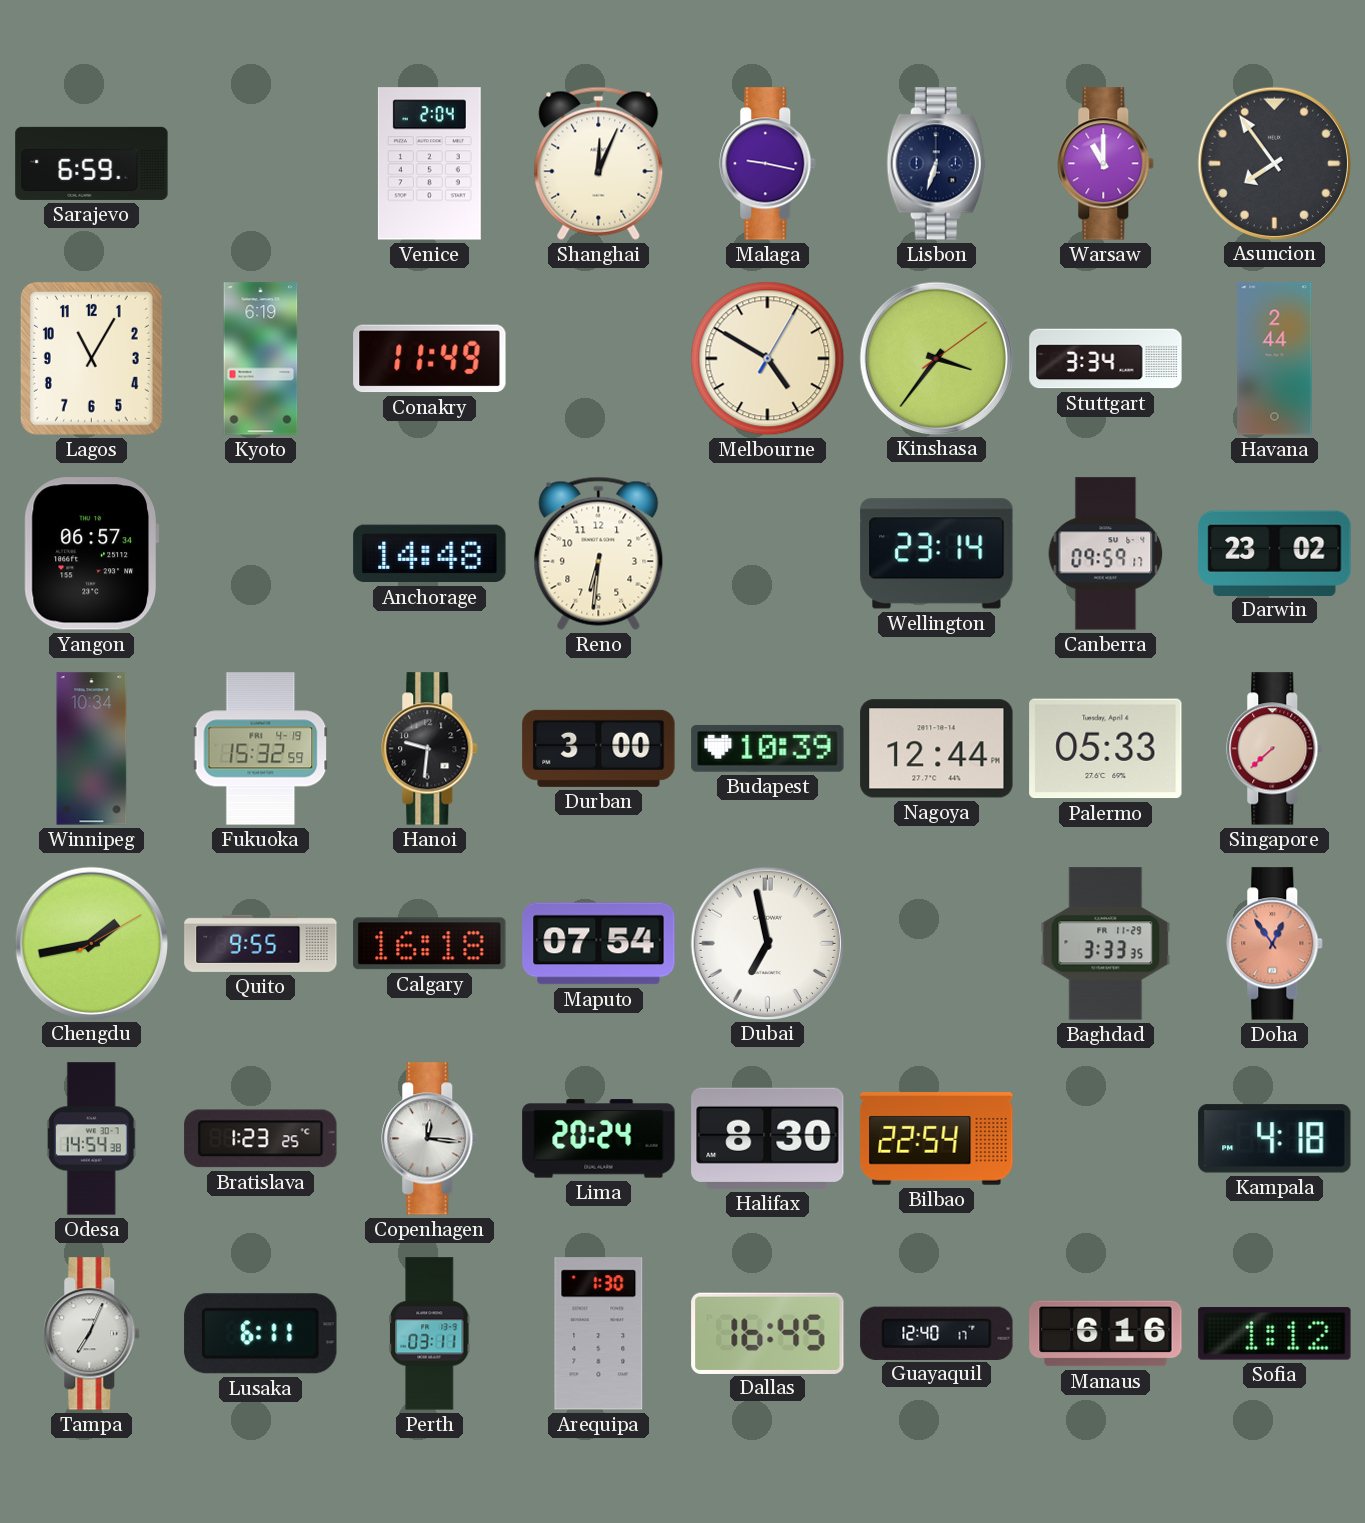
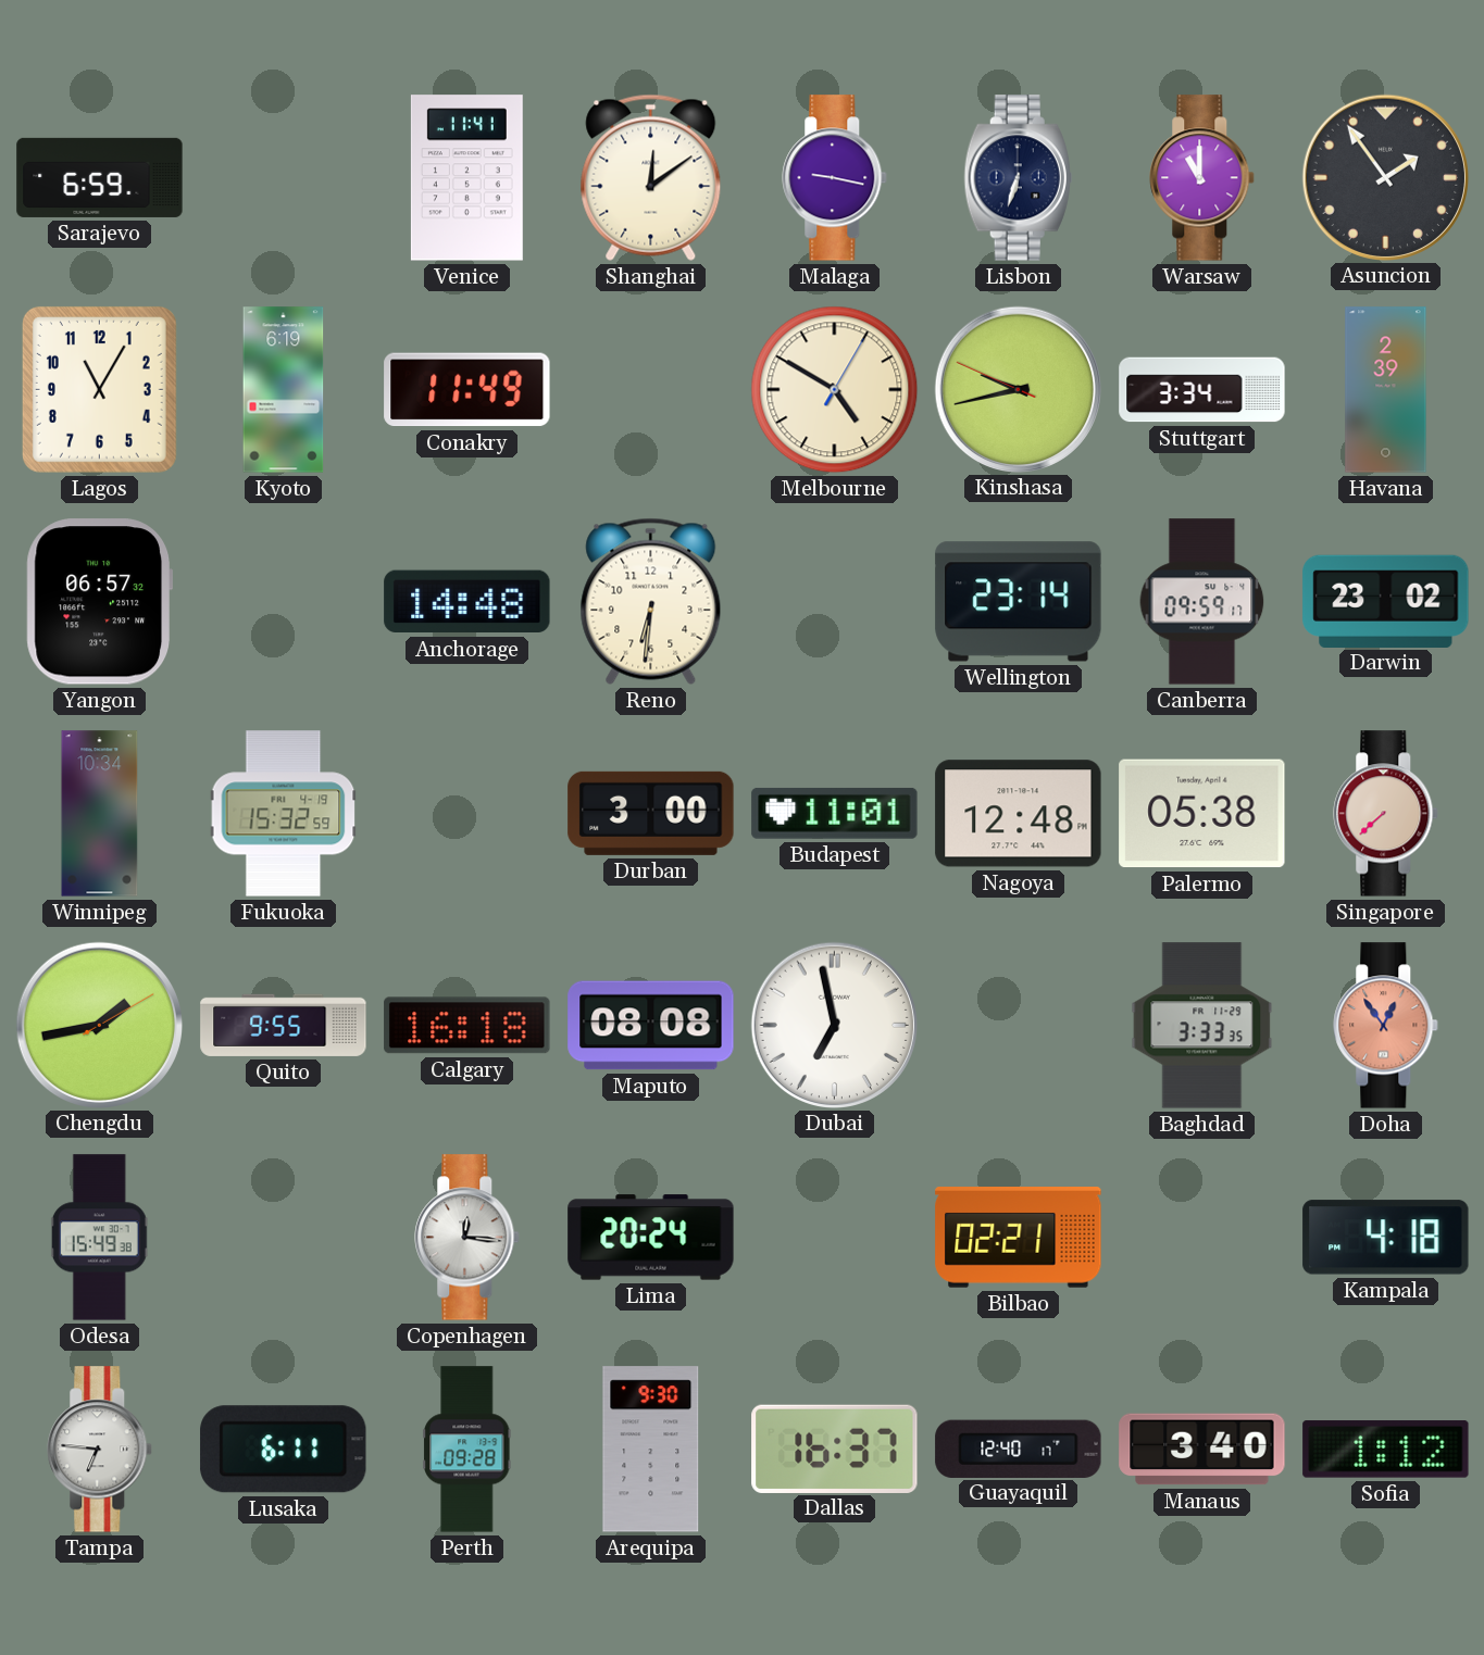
Venice: 2:04 -> 11:41 (466, 178)
Shanghai: 12:04 -> 12:09 (651, 177)
Asuncion: 7:54 -> 1:54 (1385, 177)
Kinshasa: 3:36 -> 9:42 (1018, 389)
Havana: 2:44 -> 2:39 (1386, 390)
Yangon: 06:57:34 -> 06:57:32 (99, 602)
Hanoi: 9:31 -> none (430, 749)
Budapest: 10:39 -> 11:01 (835, 813)
Nagoya: 12:44 -> 12:48 (1019, 814)
Palermo: 05:33 -> 05:38 (1202, 814)
Maputo: 07:54 -> 08:08 (651, 1026)
Odesa: 14:54 -> 15:49 (99, 1238)
Bratislava: 1:23 -> none (261, 1139)
Halifax: 8:30 -> none (768, 1138)
Bilbao: 22:54 -> 02:21 (1019, 1238)
Tampa: 7:04 -> 6:46 (100, 1450)
Perth: 03:11 -> 09:28 (467, 1450)
Arequipa: 1:30 -> 9:30 (651, 1450)
Dallas: 16:45 -> 16:37 (835, 1449)
Manaus: 6:16 -> 3:40 (1202, 1450)
